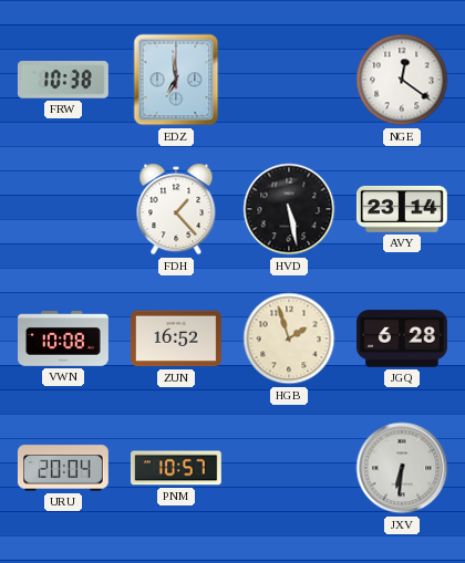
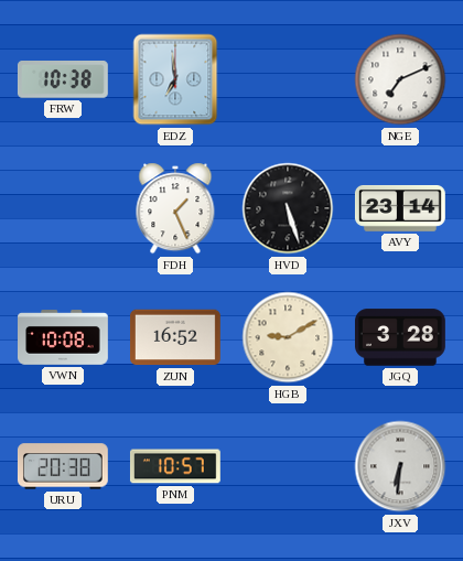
NGE: 12:21 -> 7:11 (400, 79)
FDH: 1:23 -> 1:26 (175, 208)
HVD: 5:28 -> 5:27 (288, 208)
HGB: 1:57 -> 9:10 (288, 337)
JGQ: 6:28 -> 3:28 (401, 337)
URU: 20:04 -> 20:38 (63, 466)
